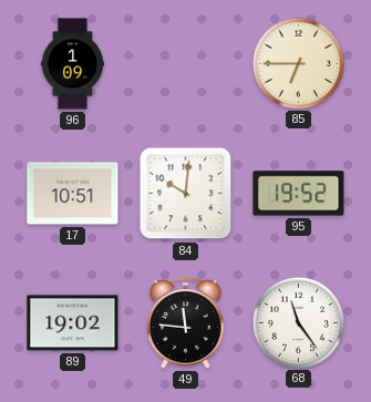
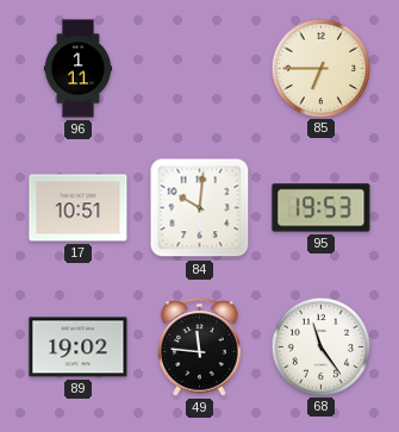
96: 1:09 -> 1:11 (77, 69)
95: 19:52 -> 19:53 (322, 208)
